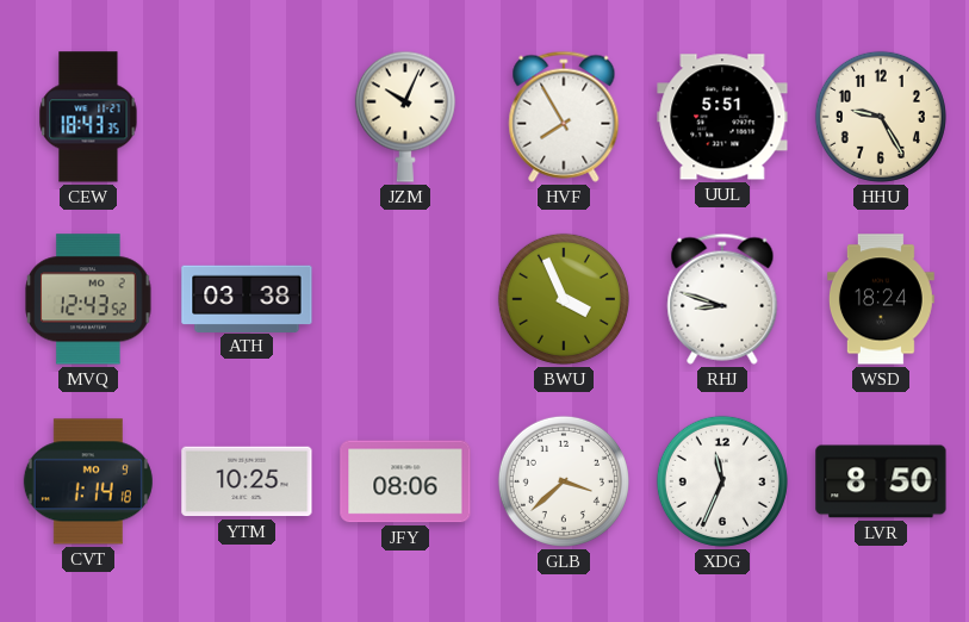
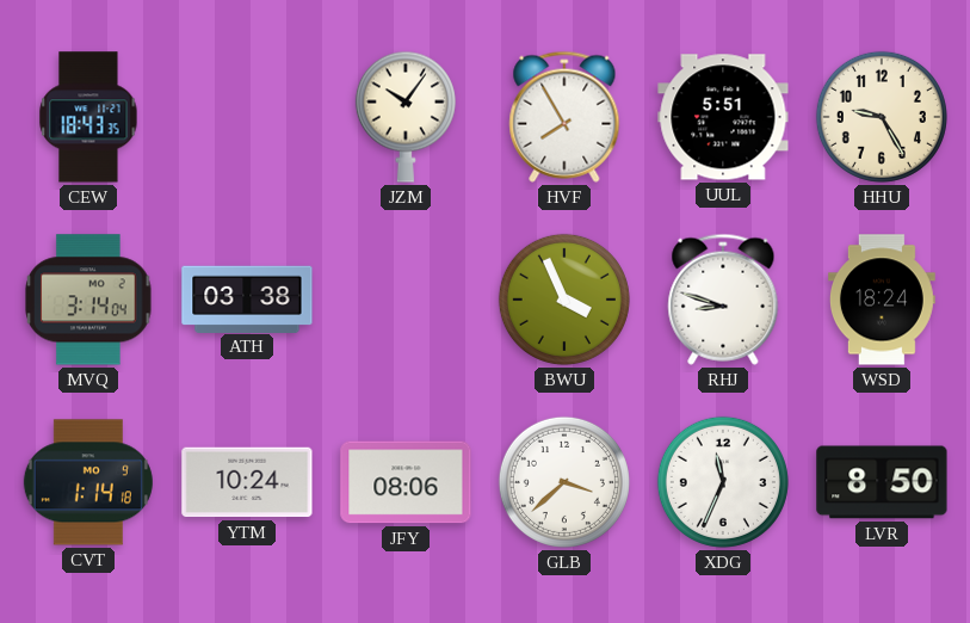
JZM: 10:04 -> 10:06 (406, 117)
MVQ: 12:43 -> 3:14 (88, 300)
YTM: 10:25 -> 10:24 (247, 482)
